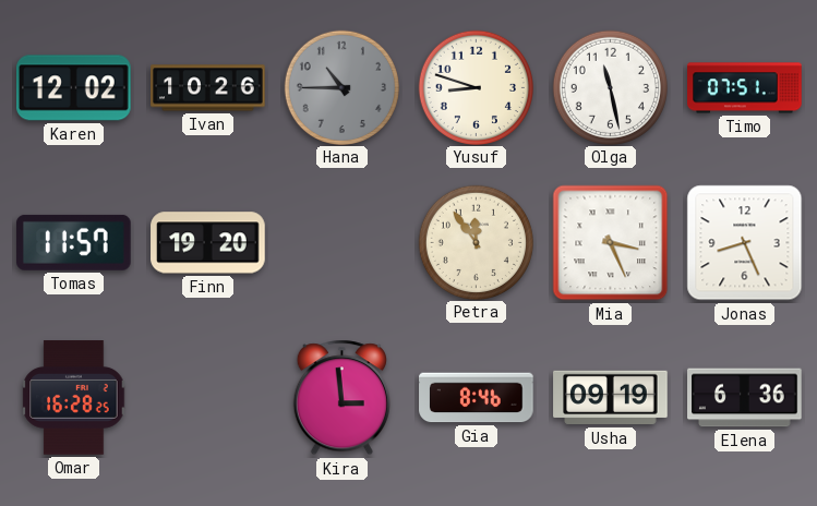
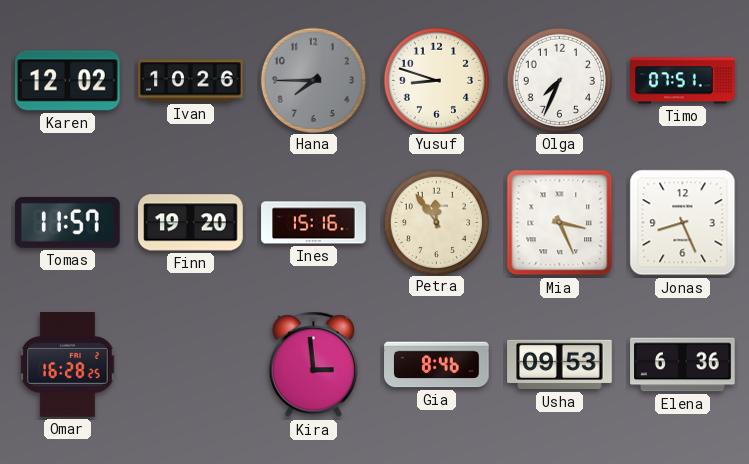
Hana: 10:45 -> 7:45 (313, 80)
Olga: 11:28 -> 7:34 (559, 80)
Ines: none -> 15:16 (314, 223)
Usha: 09:19 -> 09:53 (560, 365)
